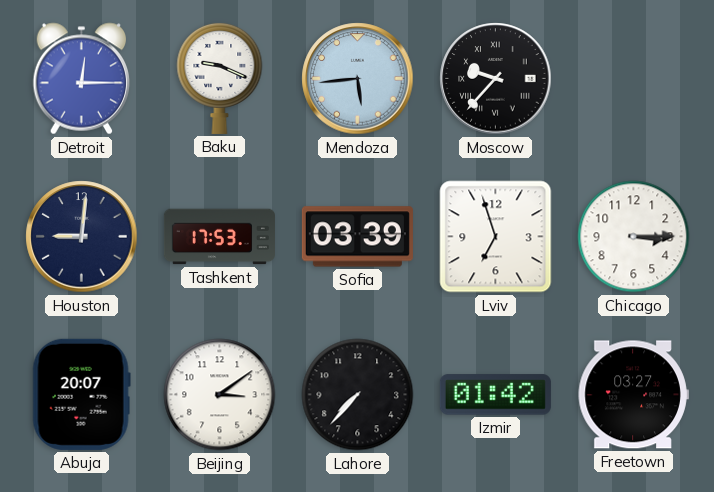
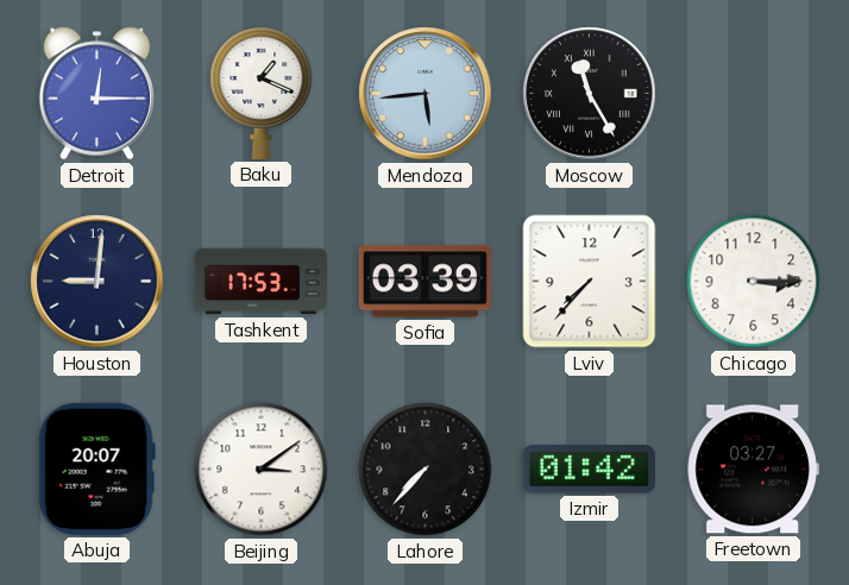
Baku: 9:19 -> 1:19 (262, 93)
Moscow: 9:37 -> 11:25 (590, 94)
Lviv: 6:57 -> 7:37 (590, 282)
